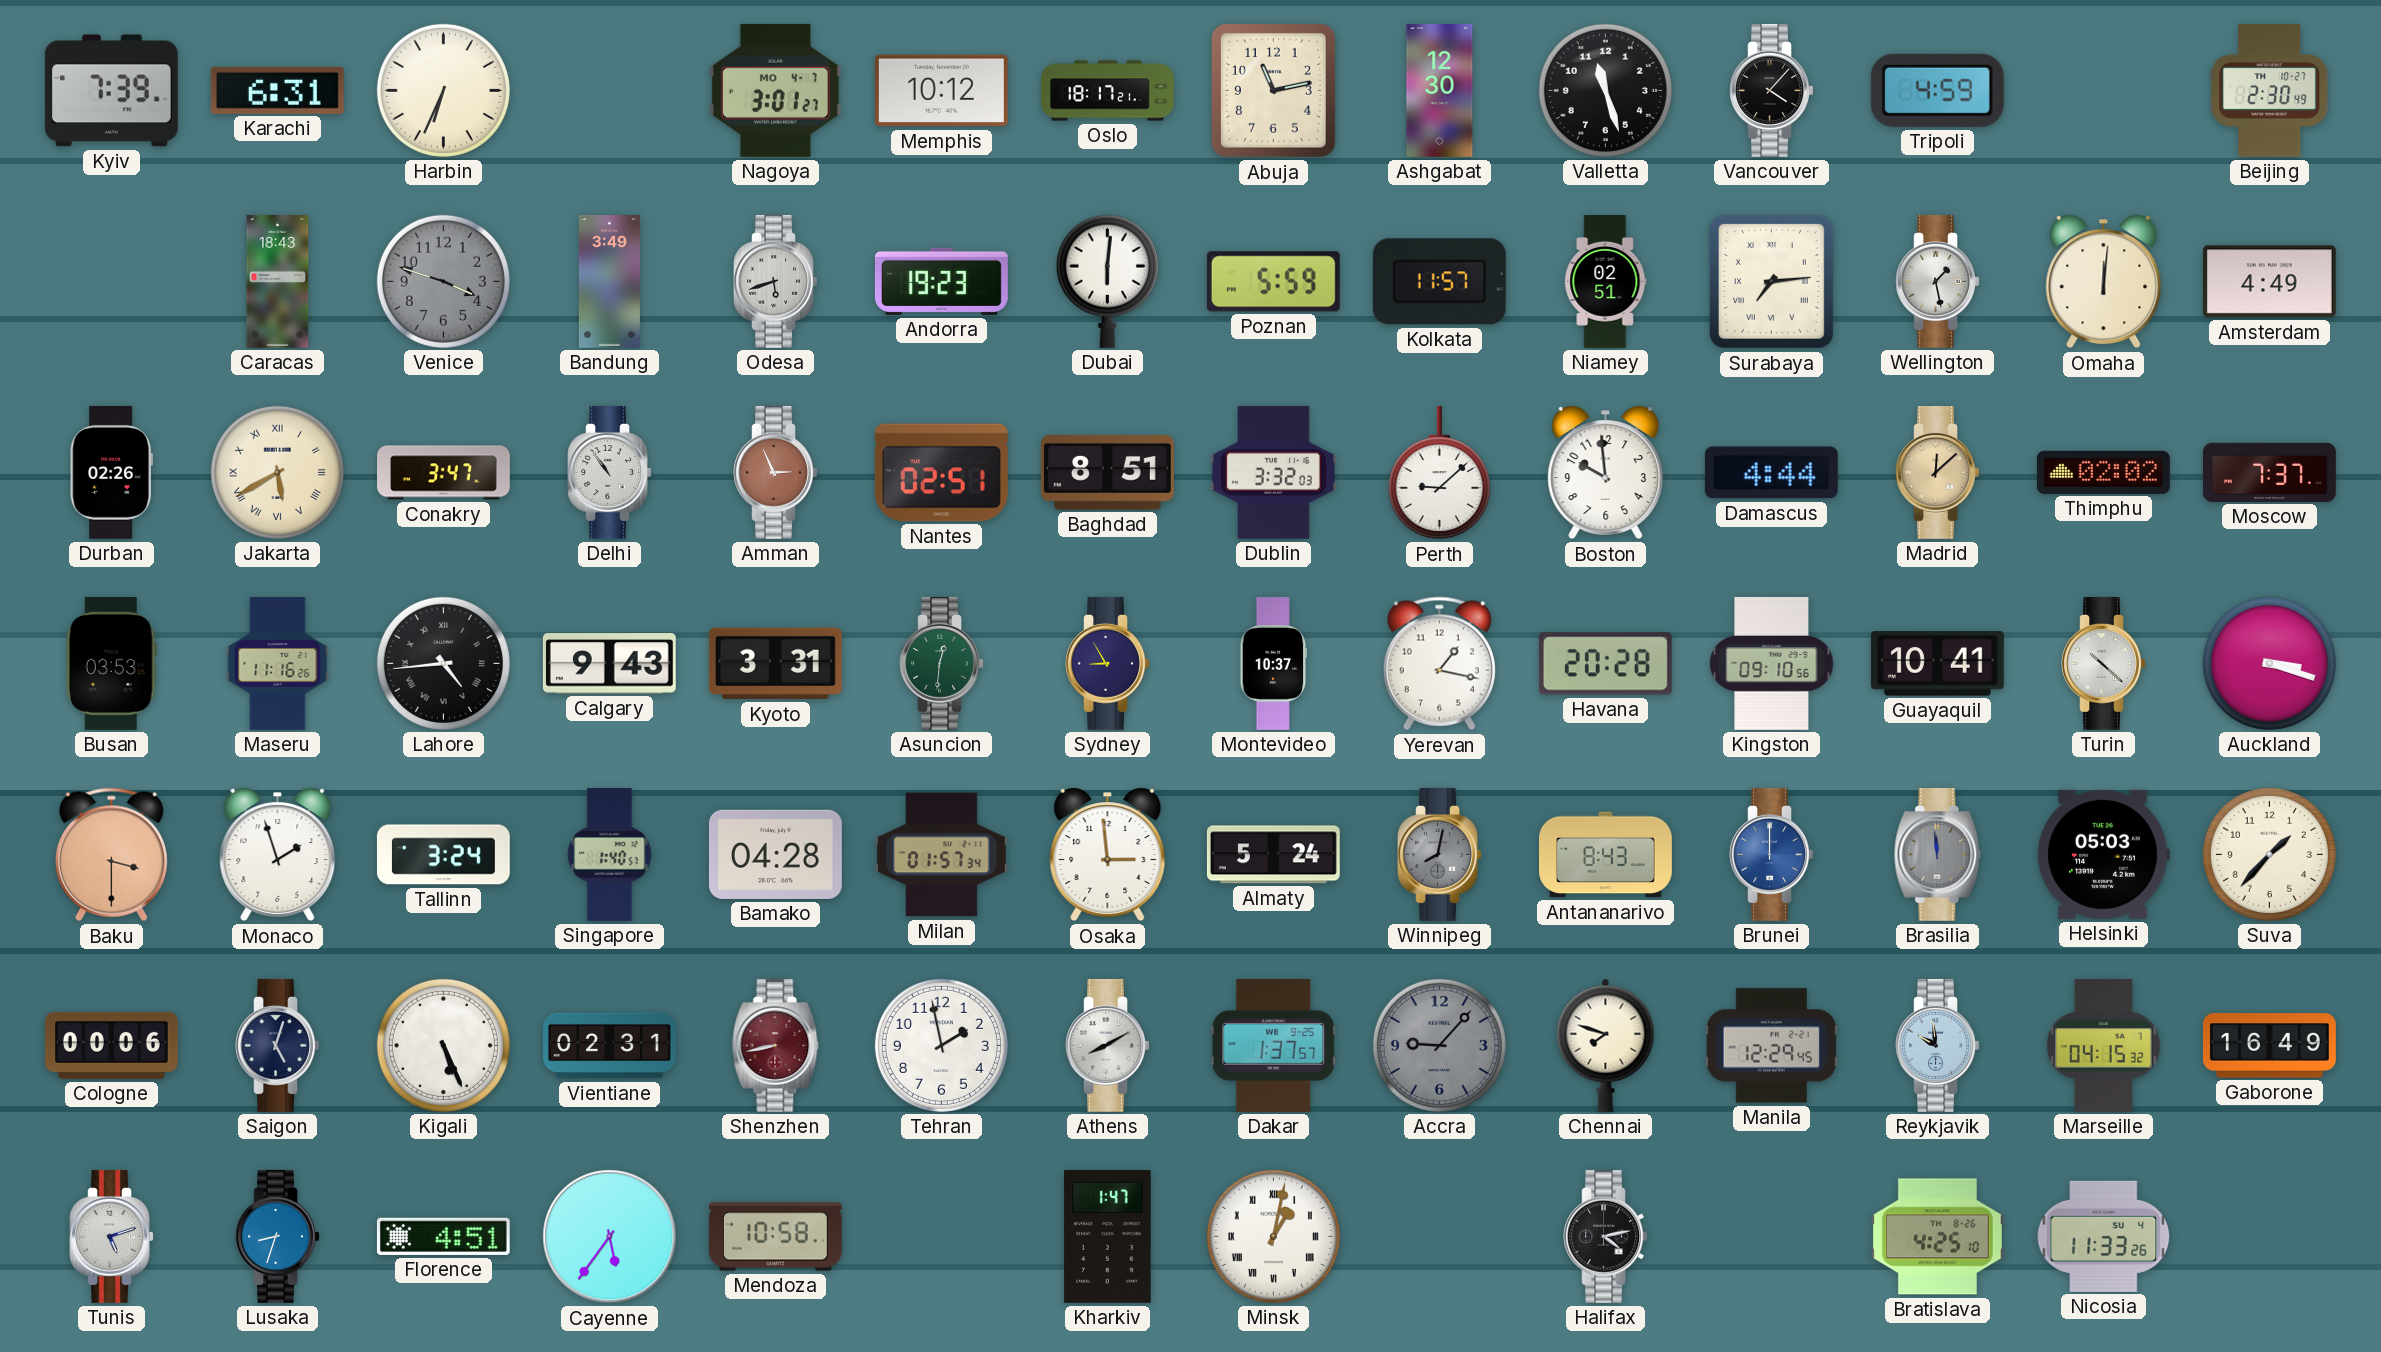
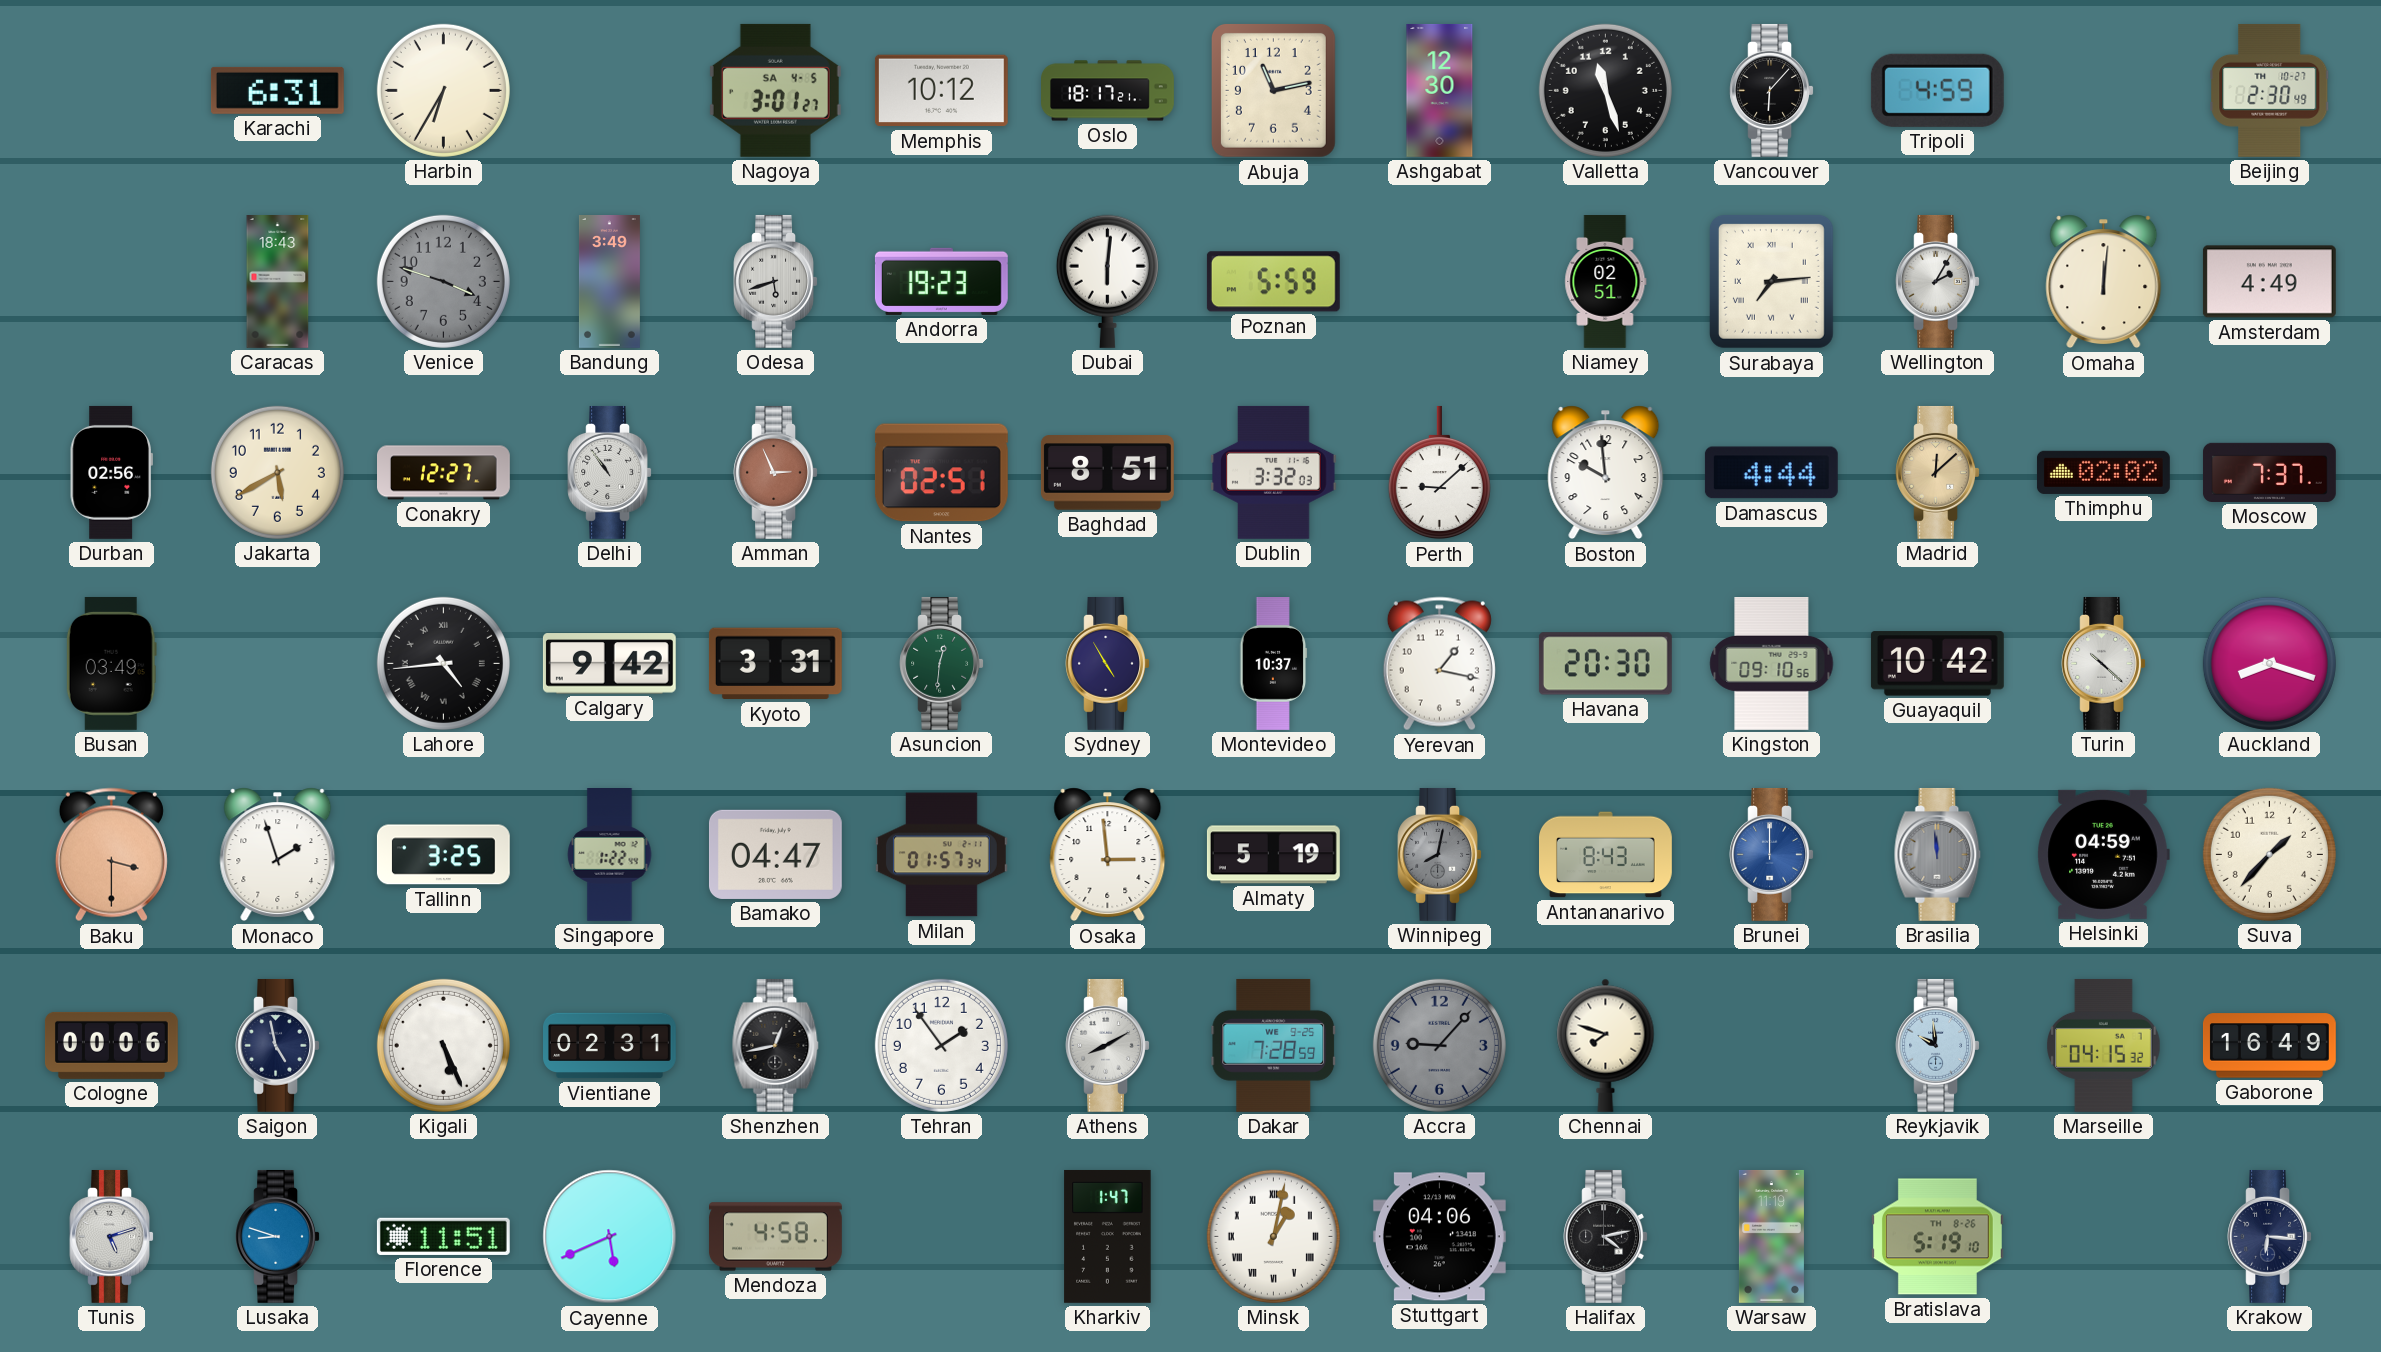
Kyiv: 7:39 -> none (111, 91)
Harbin: 6:34 -> 6:35 (443, 90)
Nagoya date: MO 4-7 -> SA 4-5 (775, 90)
Vancouver: 4:07 -> 6:07 (1771, 90)
Kolkata: 11:57 -> none (1439, 282)
Wellington: 1:28 -> 2:05 (1937, 281)
Durban: 02:26 -> 02:56 (111, 472)
Jakarta numerals: Roman -> Arabic (277, 472)
Conakry: 3:47 -> 12:27 (444, 473)
Busan: 03:53 -> 03:49 (111, 663)
Maseru: 11:16 -> none (278, 664)
Calgary: 9:43 -> 9:42 (609, 664)
Sydney: 8:55 -> 4:55 (1107, 663)
Havana: 20:28 -> 20:30 (1605, 664)
Guayaquil: 10:41 -> 10:42 (1937, 664)
Auckland: 3:18 -> 8:18 (2269, 663)
Tallinn: 3:24 -> 3:25 (443, 855)
Singapore: 1:40 -> 1:22 (610, 855)
Bamako: 04:28 -> 04:47 (775, 854)
Almaty: 5:24 -> 5:19 (1273, 855)
Helsinki: 05:03 -> 04:59 (2103, 854)
Saigon: 5:03 -> 4:58 (277, 1045)
Shenzhen: 8:43 -> 12:43 (776, 1045)
Shenzhen dial: burgundy -> black (776, 1045)
Tehran: 1:58 -> 1:54 (941, 1045)
Dakar: 1:37 -> 7:28 (1274, 1045)
Manila: 12:29 -> none (1772, 1046)
Lusaka: 8:33 -> 8:48 (277, 1236)
Florence: 4:51 -> 11:51 (443, 1236)
Cayenne: 5:36 -> 5:41 (610, 1237)
Mendoza: 10:58 -> 4:58 (775, 1237)
Stuttgart: none -> 04:06 (1439, 1237)
Warsaw: none -> 11:19 (1771, 1237)
Bratislava: 4:25 -> 5:19 (1937, 1237)
Nicosia: 11:33 -> none (2104, 1236)
Krakow: none -> 6:16 (2269, 1236)
